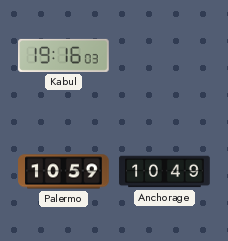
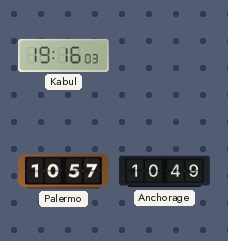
Palermo: 10:59 -> 10:57 (64, 172)
